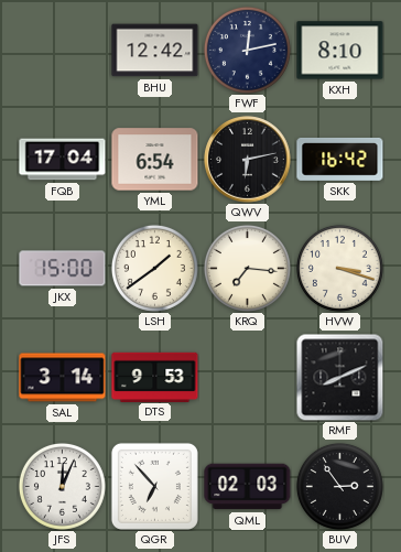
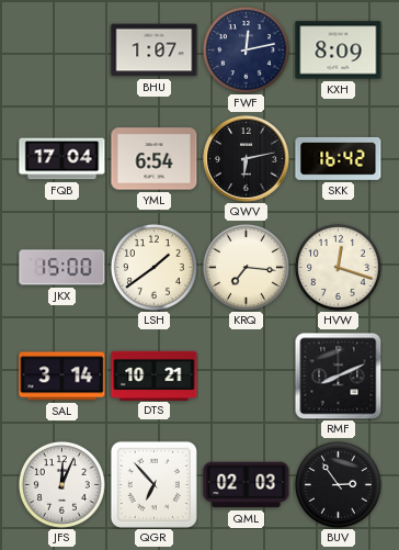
BHU: 12:42 -> 1:07 (155, 50)
KXH: 8:10 -> 8:09 (339, 50)
HVW: 3:18 -> 12:18 (338, 267)
DTS: 9:53 -> 10:21 (155, 375)
